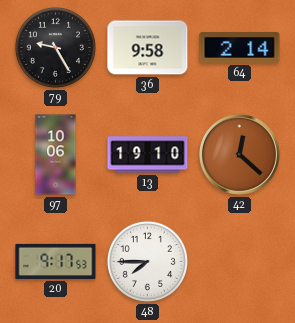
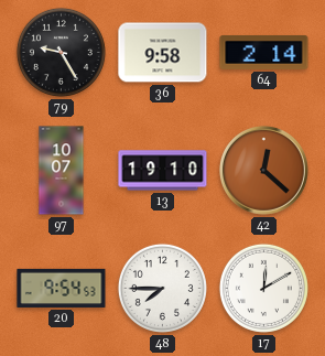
97: 10:06 -> 10:07 (62, 171)
20: 9:17 -> 9:54 (62, 288)
17: none -> 12:10 (263, 288)
